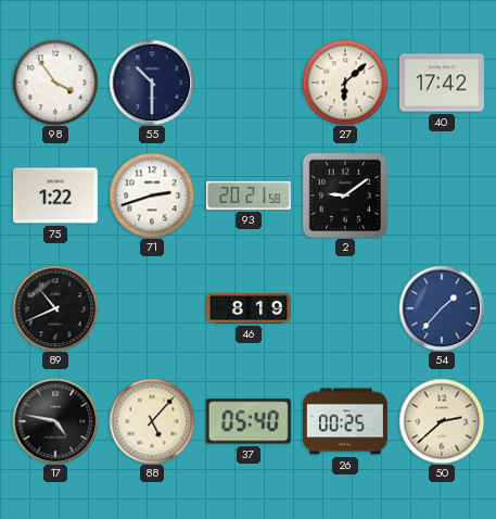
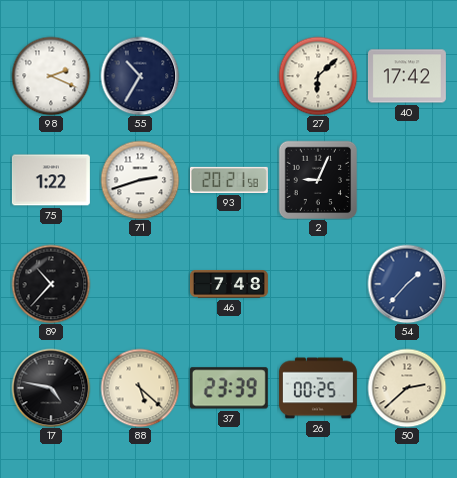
98: 3:54 -> 2:19 (51, 76)
55: 10:30 -> 10:35 (140, 76)
2: 9:09 -> 9:04 (317, 179)
89: 10:41 -> 10:37 (51, 284)
46: 8:19 -> 7:48 (229, 285)
88: 5:07 -> 5:22 (140, 388)
37: 05:40 -> 23:39 (229, 388)
